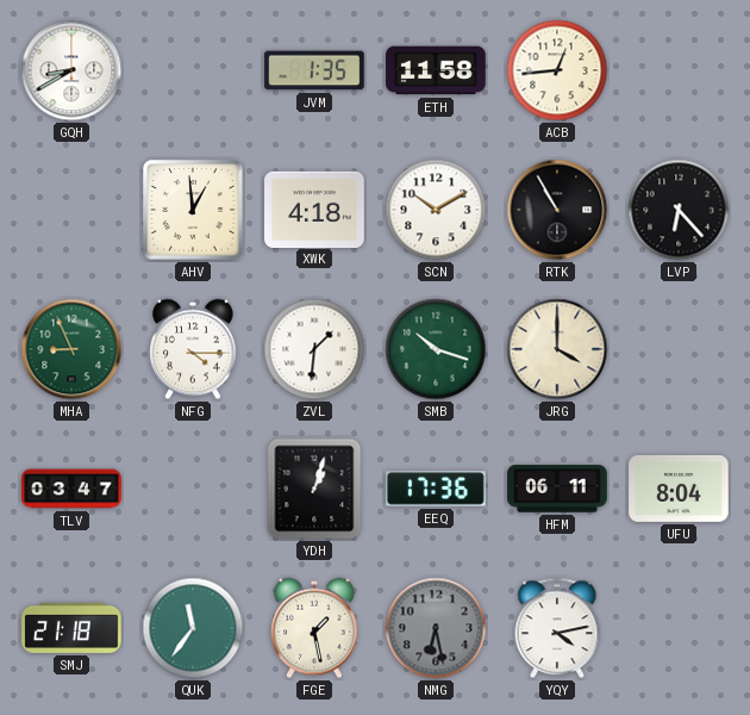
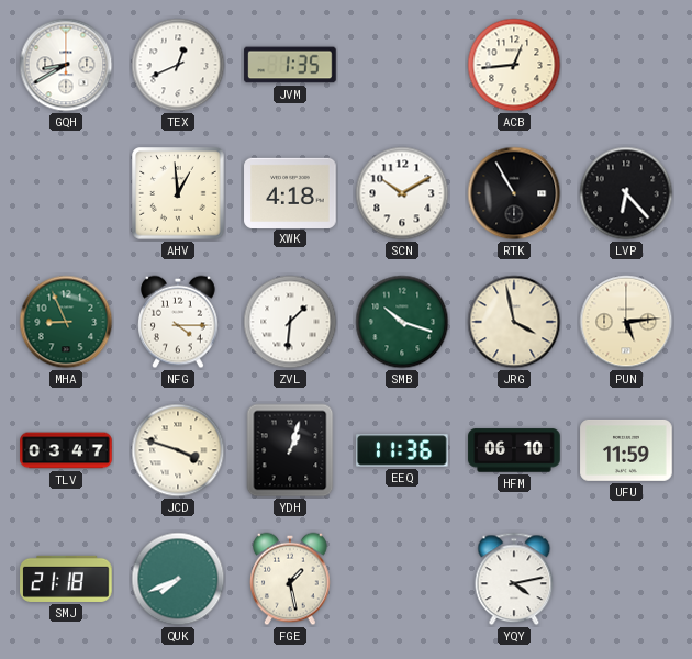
TEX: none -> 12:41 (178, 65)
ETH: 11:58 -> none (436, 70)
JRG: 4:00 -> 3:58 (514, 322)
PUN: none -> 5:14 (626, 322)
JCD: none -> 3:48 (178, 450)
EEQ: 17:36 -> 11:36 (402, 450)
HFM: 06:11 -> 06:10 (514, 450)
UFU: 8:04 -> 11:59 (626, 450)
QUK: 11:36 -> 7:41 (178, 579)
NMG: 6:28 -> none (436, 628)
